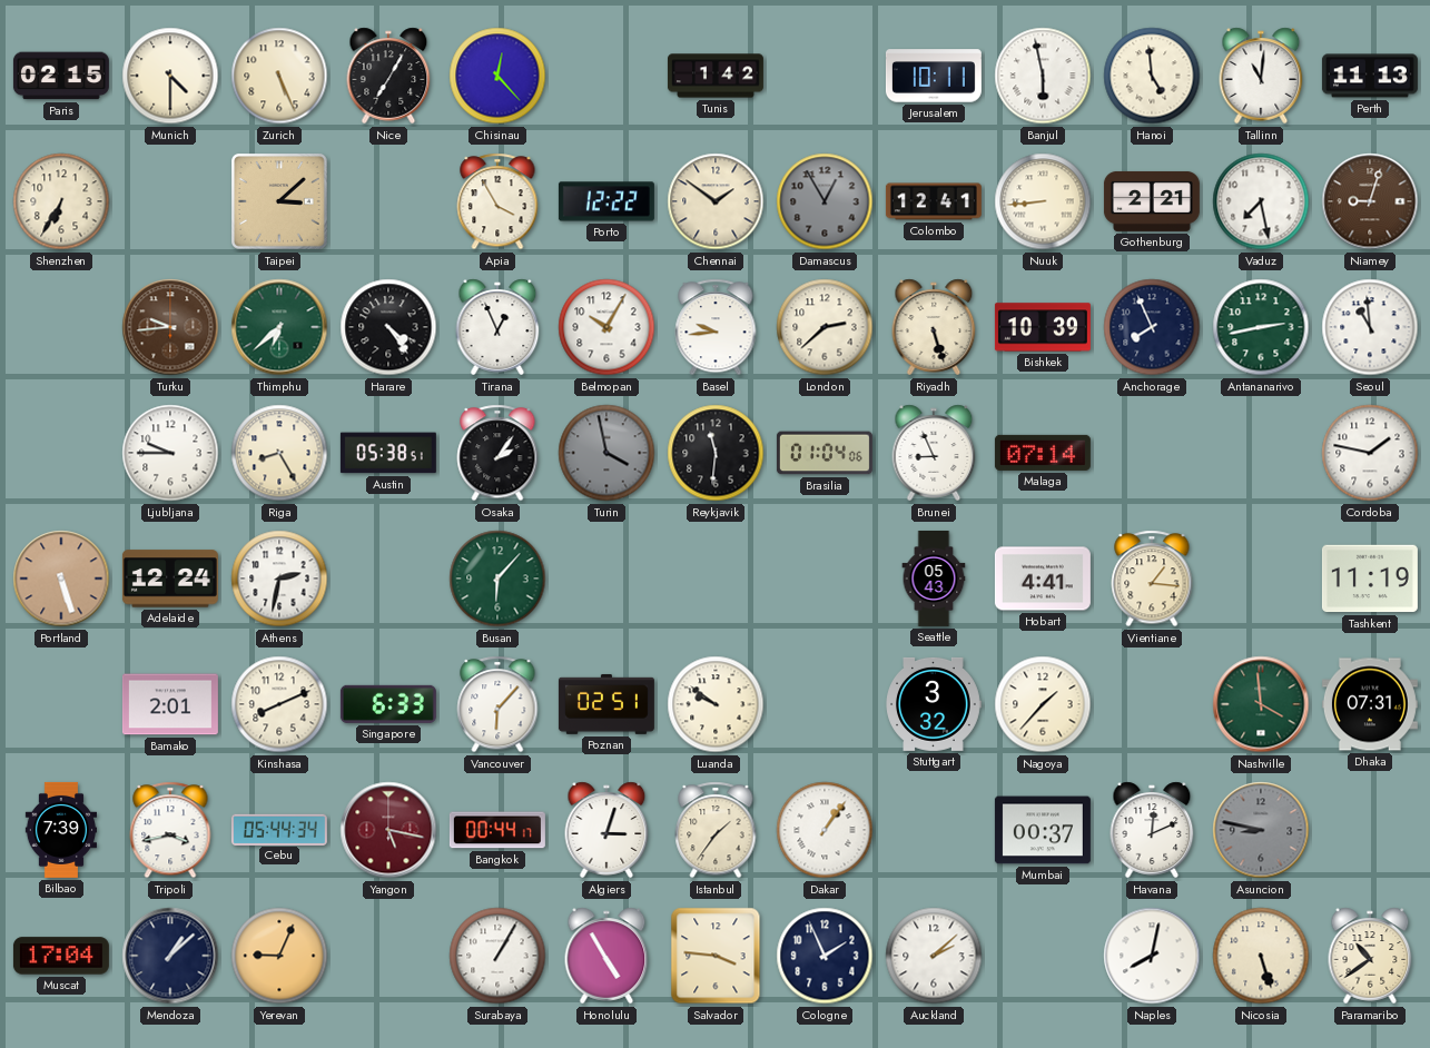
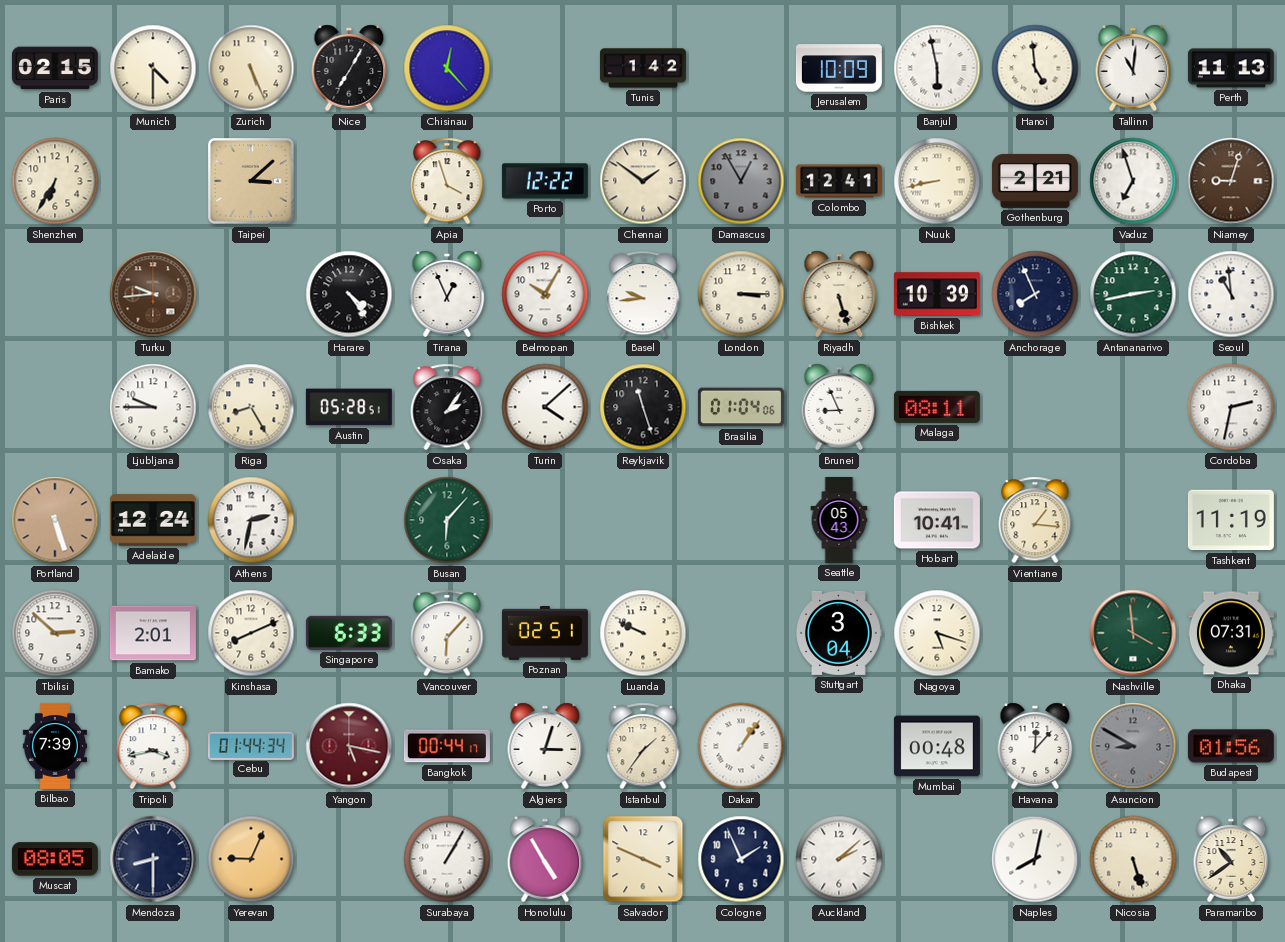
Jerusalem: 10:11 -> 10:09 (839, 68)
Apia: 3:55 -> 3:57 (447, 181)
Nuuk: 8:44 -> 8:43 (937, 181)
Vaduz: 7:28 -> 6:57 (1133, 181)
Thimphu: 6:38 -> none (279, 327)
London: 2:38 -> 3:15 (741, 294)
Austin: 05:38 -> 05:28 (349, 407)
Turin: 3:58 -> 4:08 (545, 407)
Turin dial: grey -> white (545, 407)
Reykjavik: 11:31 -> 11:27 (643, 407)
Malaga: 07:14 -> 08:11 (937, 407)
Cordoba: 1:47 -> 2:32 (1231, 407)
Hobart: 4:41 -> 10:41 (937, 520)
Tbilisi: none -> 2:52 (55, 633)
Luanda: 9:51 -> 9:49 (643, 633)
Stuttgart: 3:32 -> 3:04 (839, 633)
Nagoya: 1:37 -> 5:18 (937, 633)
Cebu: 05:44 -> 01:44 (251, 745)
Mumbai: 00:37 -> 00:48 (937, 746)
Havana: 12:11 -> 12:07 (1035, 746)
Asuncion: 8:47 -> 8:50 (1133, 746)
Budapest: none -> 01:56 (1231, 746)
Muscat: 17:04 -> 08:05 (55, 859)
Mendoza: 1:08 -> 8:30 (153, 859)
Salvador: 3:46 -> 3:49 (643, 859)
